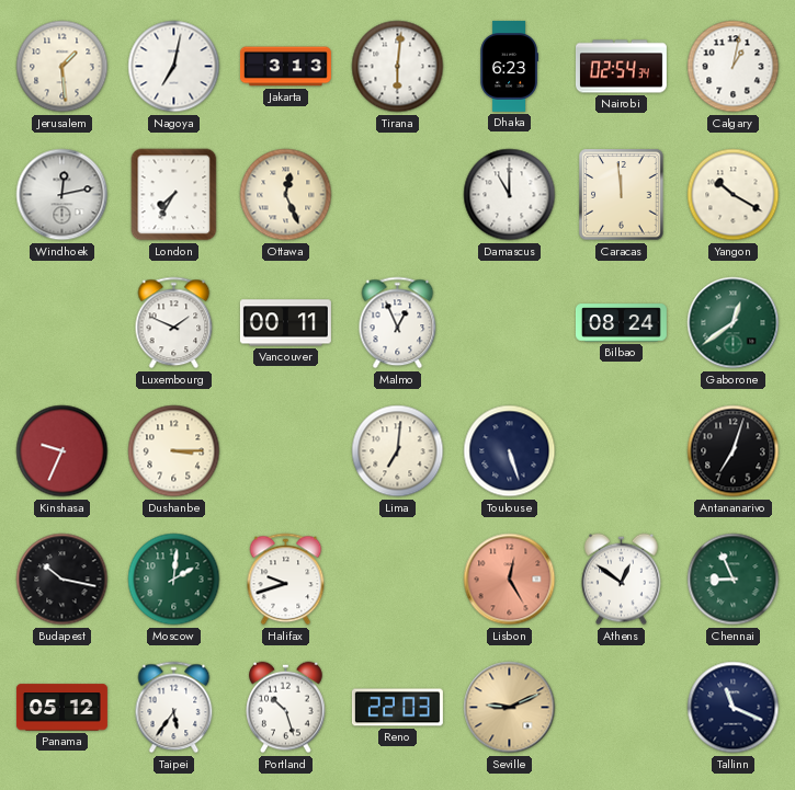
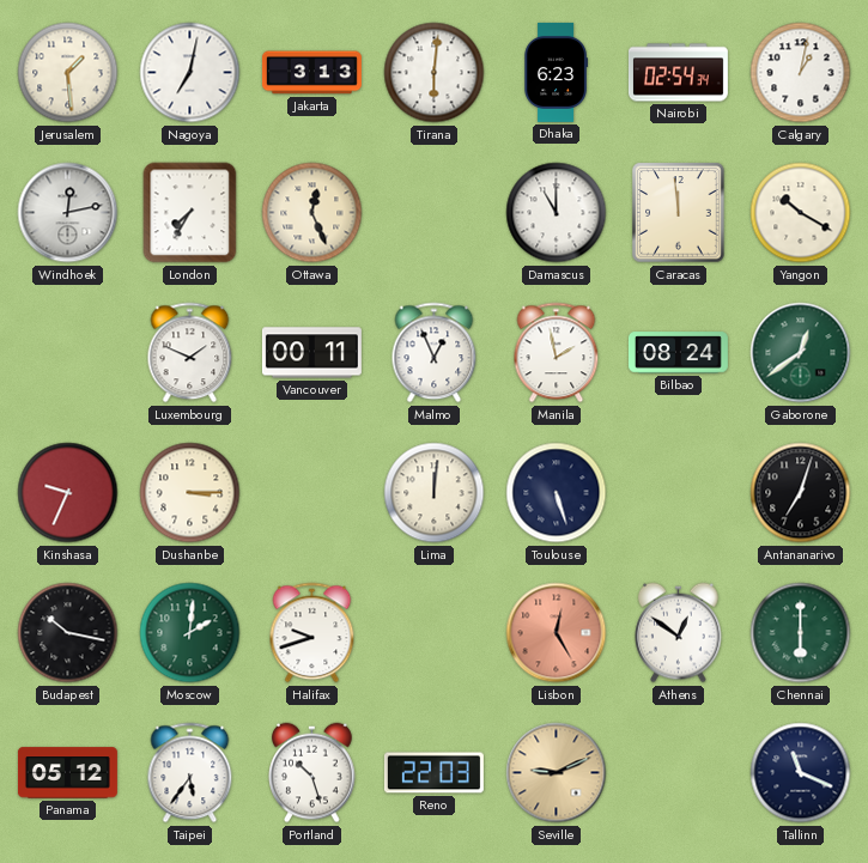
Manila: none -> 1:58 (557, 353)
Lima: 7:01 -> 12:01 (435, 493)
Chennai: 8:56 -> 6:00 (801, 633)
